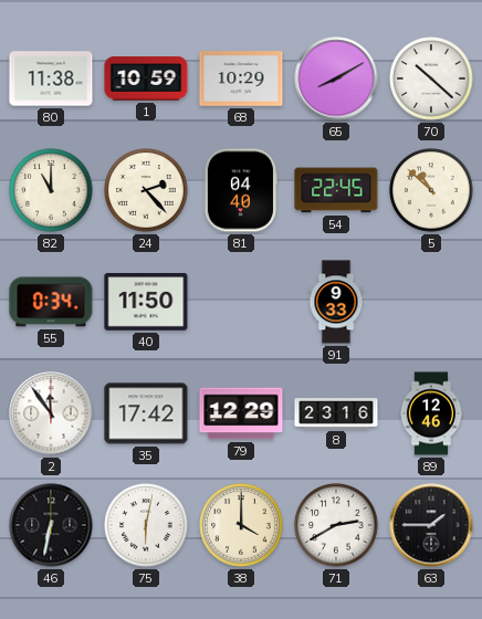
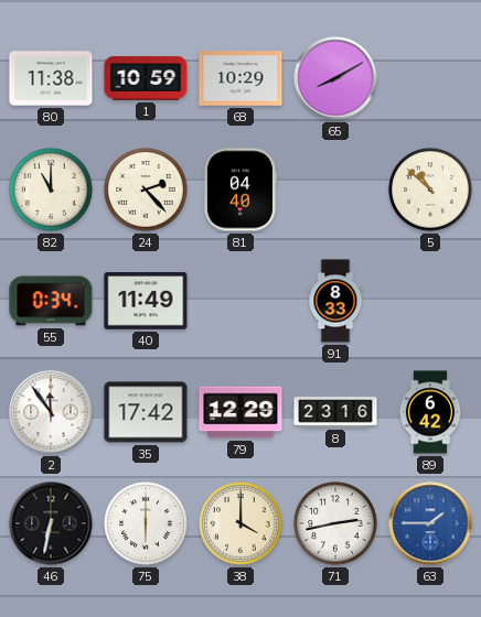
70: 10:22 -> none (431, 78)
54: 22:45 -> none (336, 190)
40: 11:50 -> 11:49 (146, 302)
91: 9:33 -> 8:33 (335, 301)
89: 12:46 -> 6:42 (430, 412)
75: 6:02 -> 6:00 (146, 523)
71: 2:40 -> 2:43 (335, 523)
63 dial: black -> blue (430, 523)
